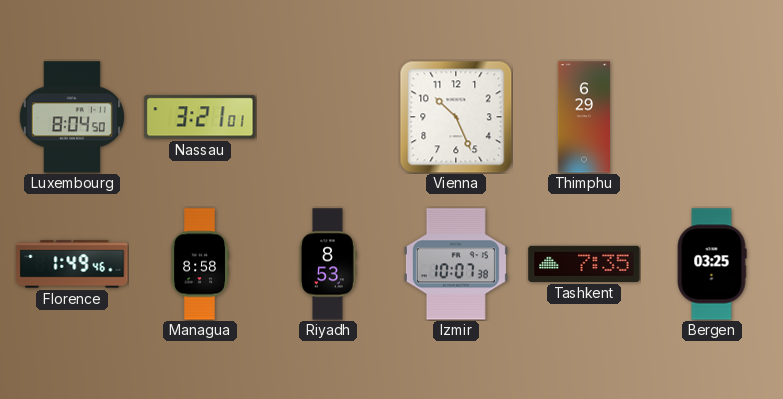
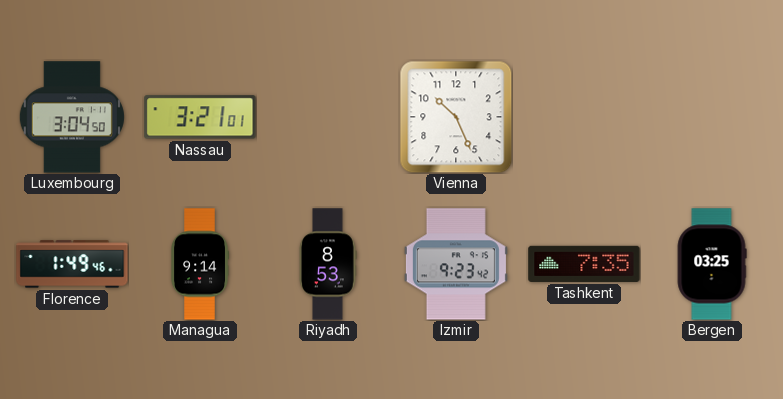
Luxembourg: 8:04 -> 3:04 (72, 117)
Thimphu: 6:29 -> none (584, 117)
Managua: 8:58 -> 9:14 (200, 264)
Izmir: 10:07 -> 9:23 (456, 264)
